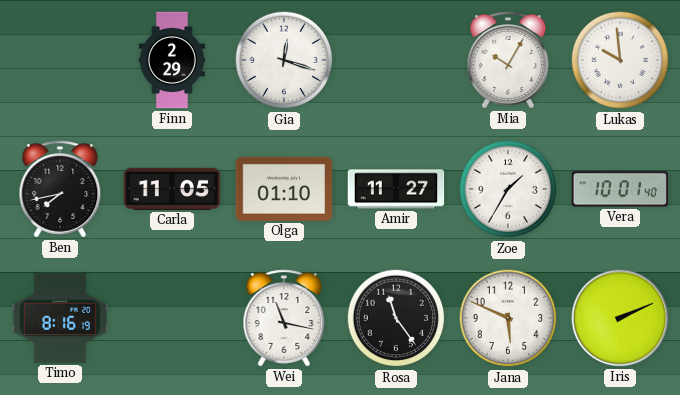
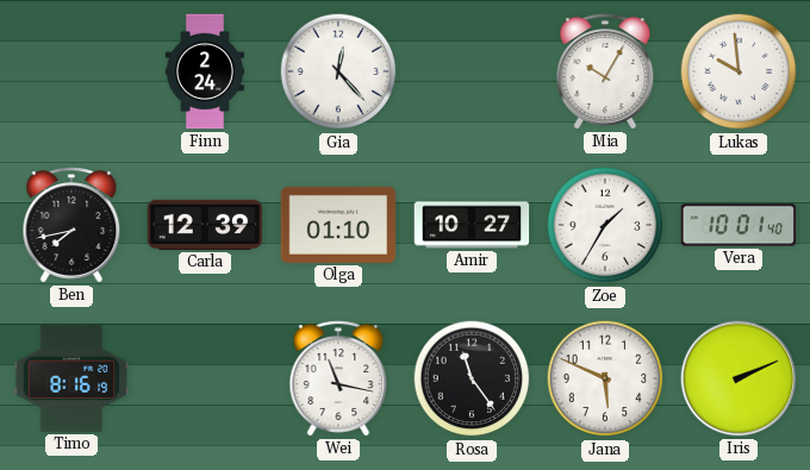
Finn: 2:29 -> 2:24 (205, 71)
Gia: 12:18 -> 12:23 (338, 71)
Carla: 11:05 -> 12:39 (205, 225)
Amir: 11:27 -> 10:27 (472, 225)
